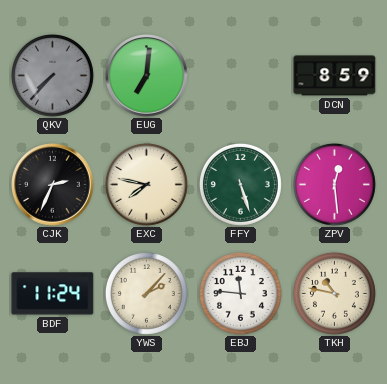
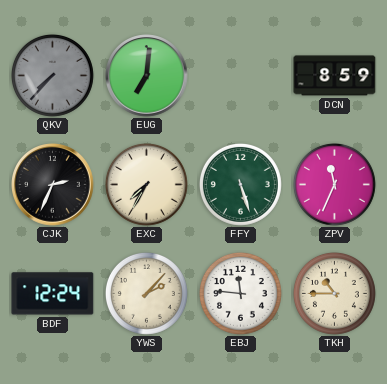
EXC: 7:47 -> 7:35 (146, 184)
ZPV: 12:29 -> 11:34 (334, 184)
BDF: 11:24 -> 12:24 (53, 294)
TKH: 10:47 -> 10:45 (334, 293)
